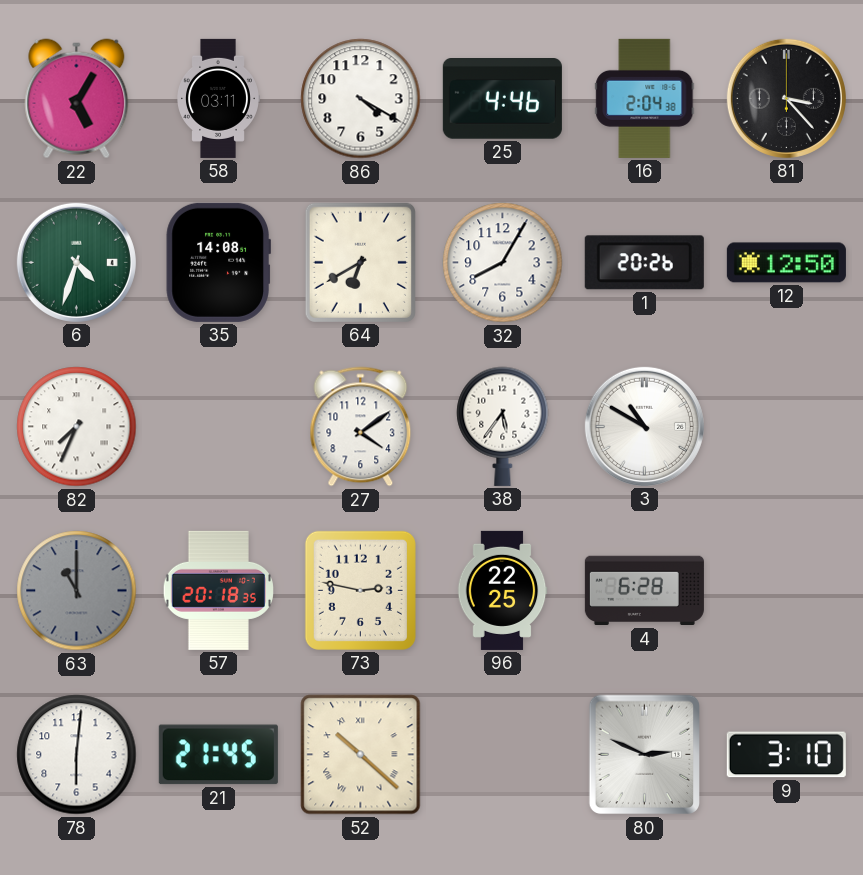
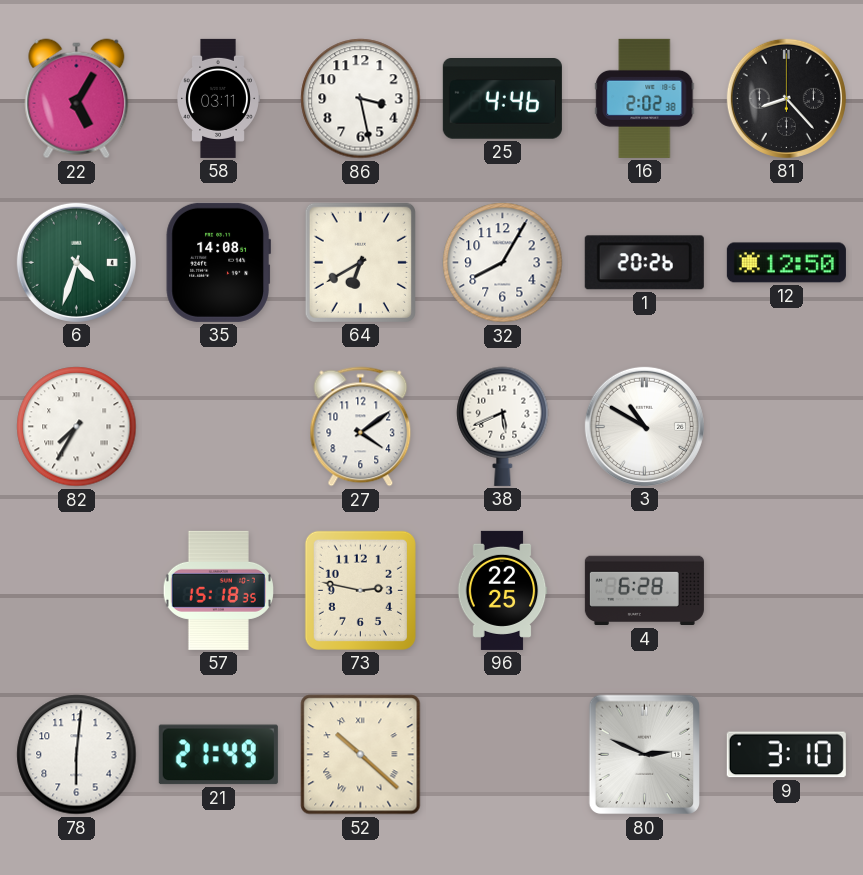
86: 4:20 -> 3:28 (361, 99)
16: 2:04 -> 2:02 (645, 98)
81: 3:23 -> 8:23 (786, 98)
82: 7:34 -> 7:35 (77, 427)
38: 5:36 -> 5:41 (503, 426)
63: 11:00 -> none (77, 591)
57: 20:18 -> 15:18 (218, 590)
21: 21:45 -> 21:49 (218, 755)
